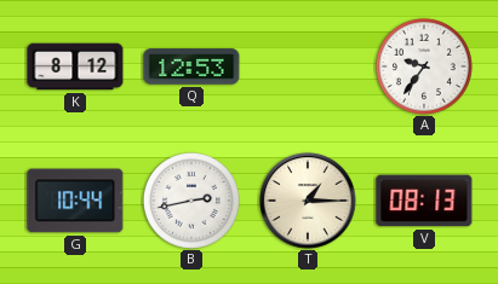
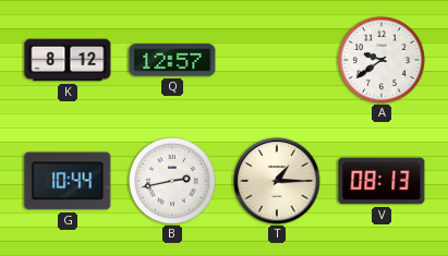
Q: 12:53 -> 12:57 (172, 60)
A: 9:36 -> 9:39 (382, 60)
